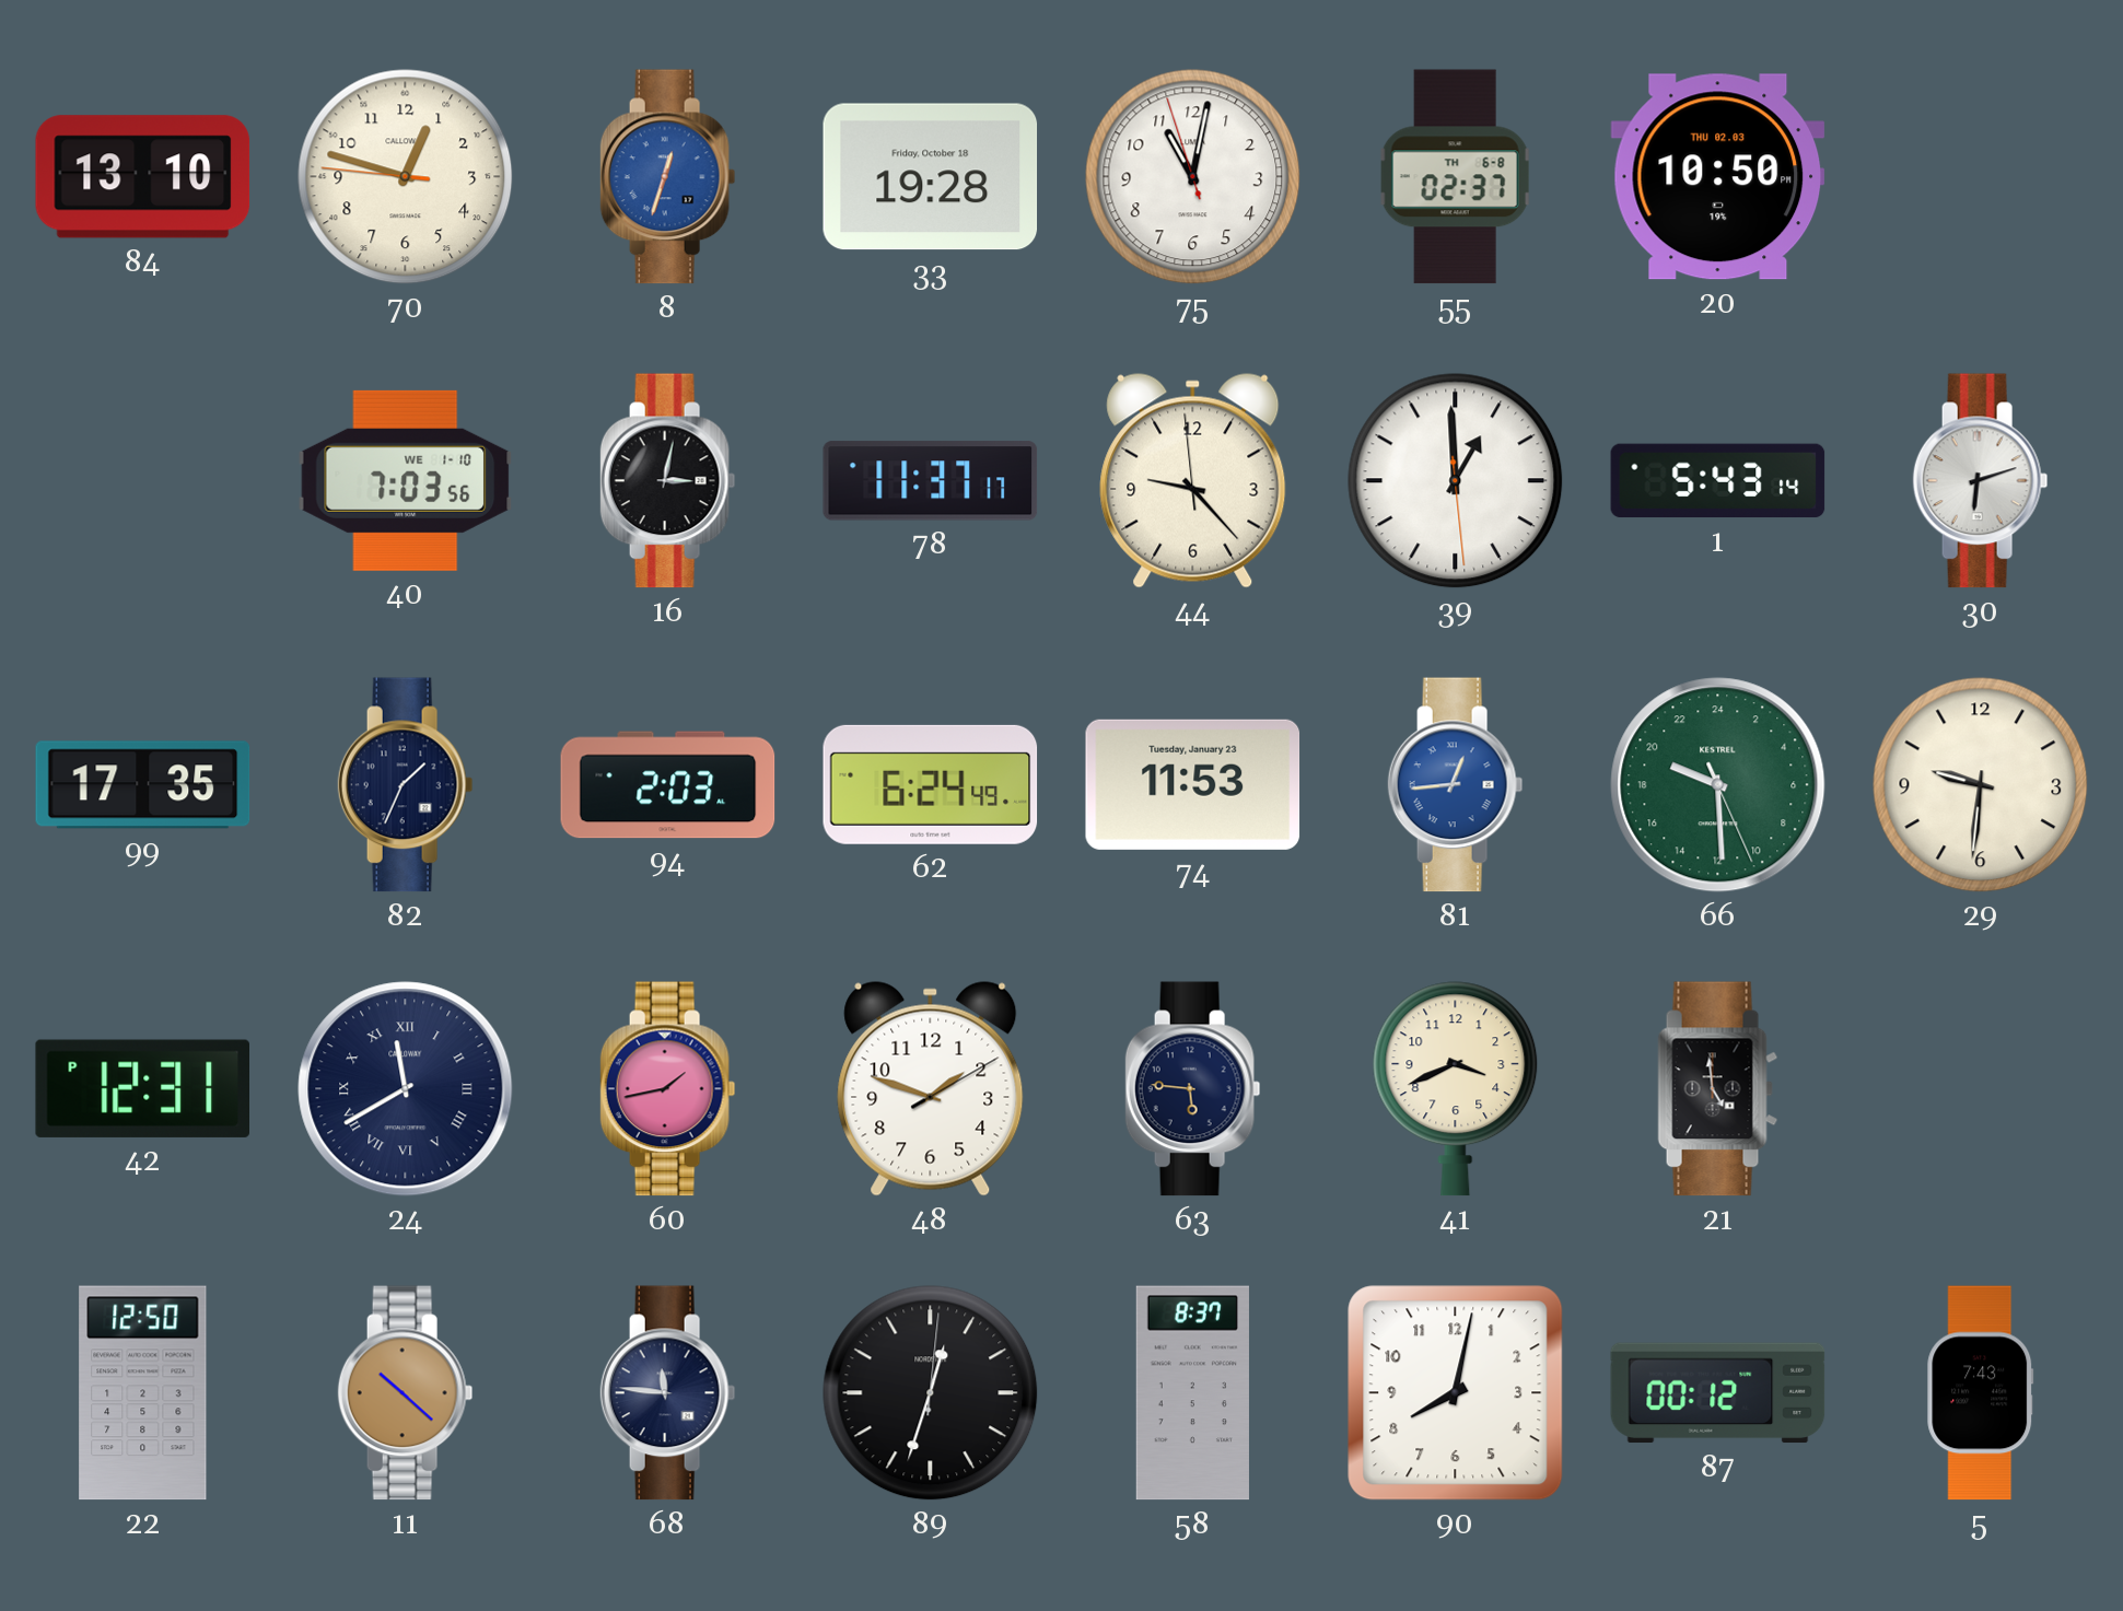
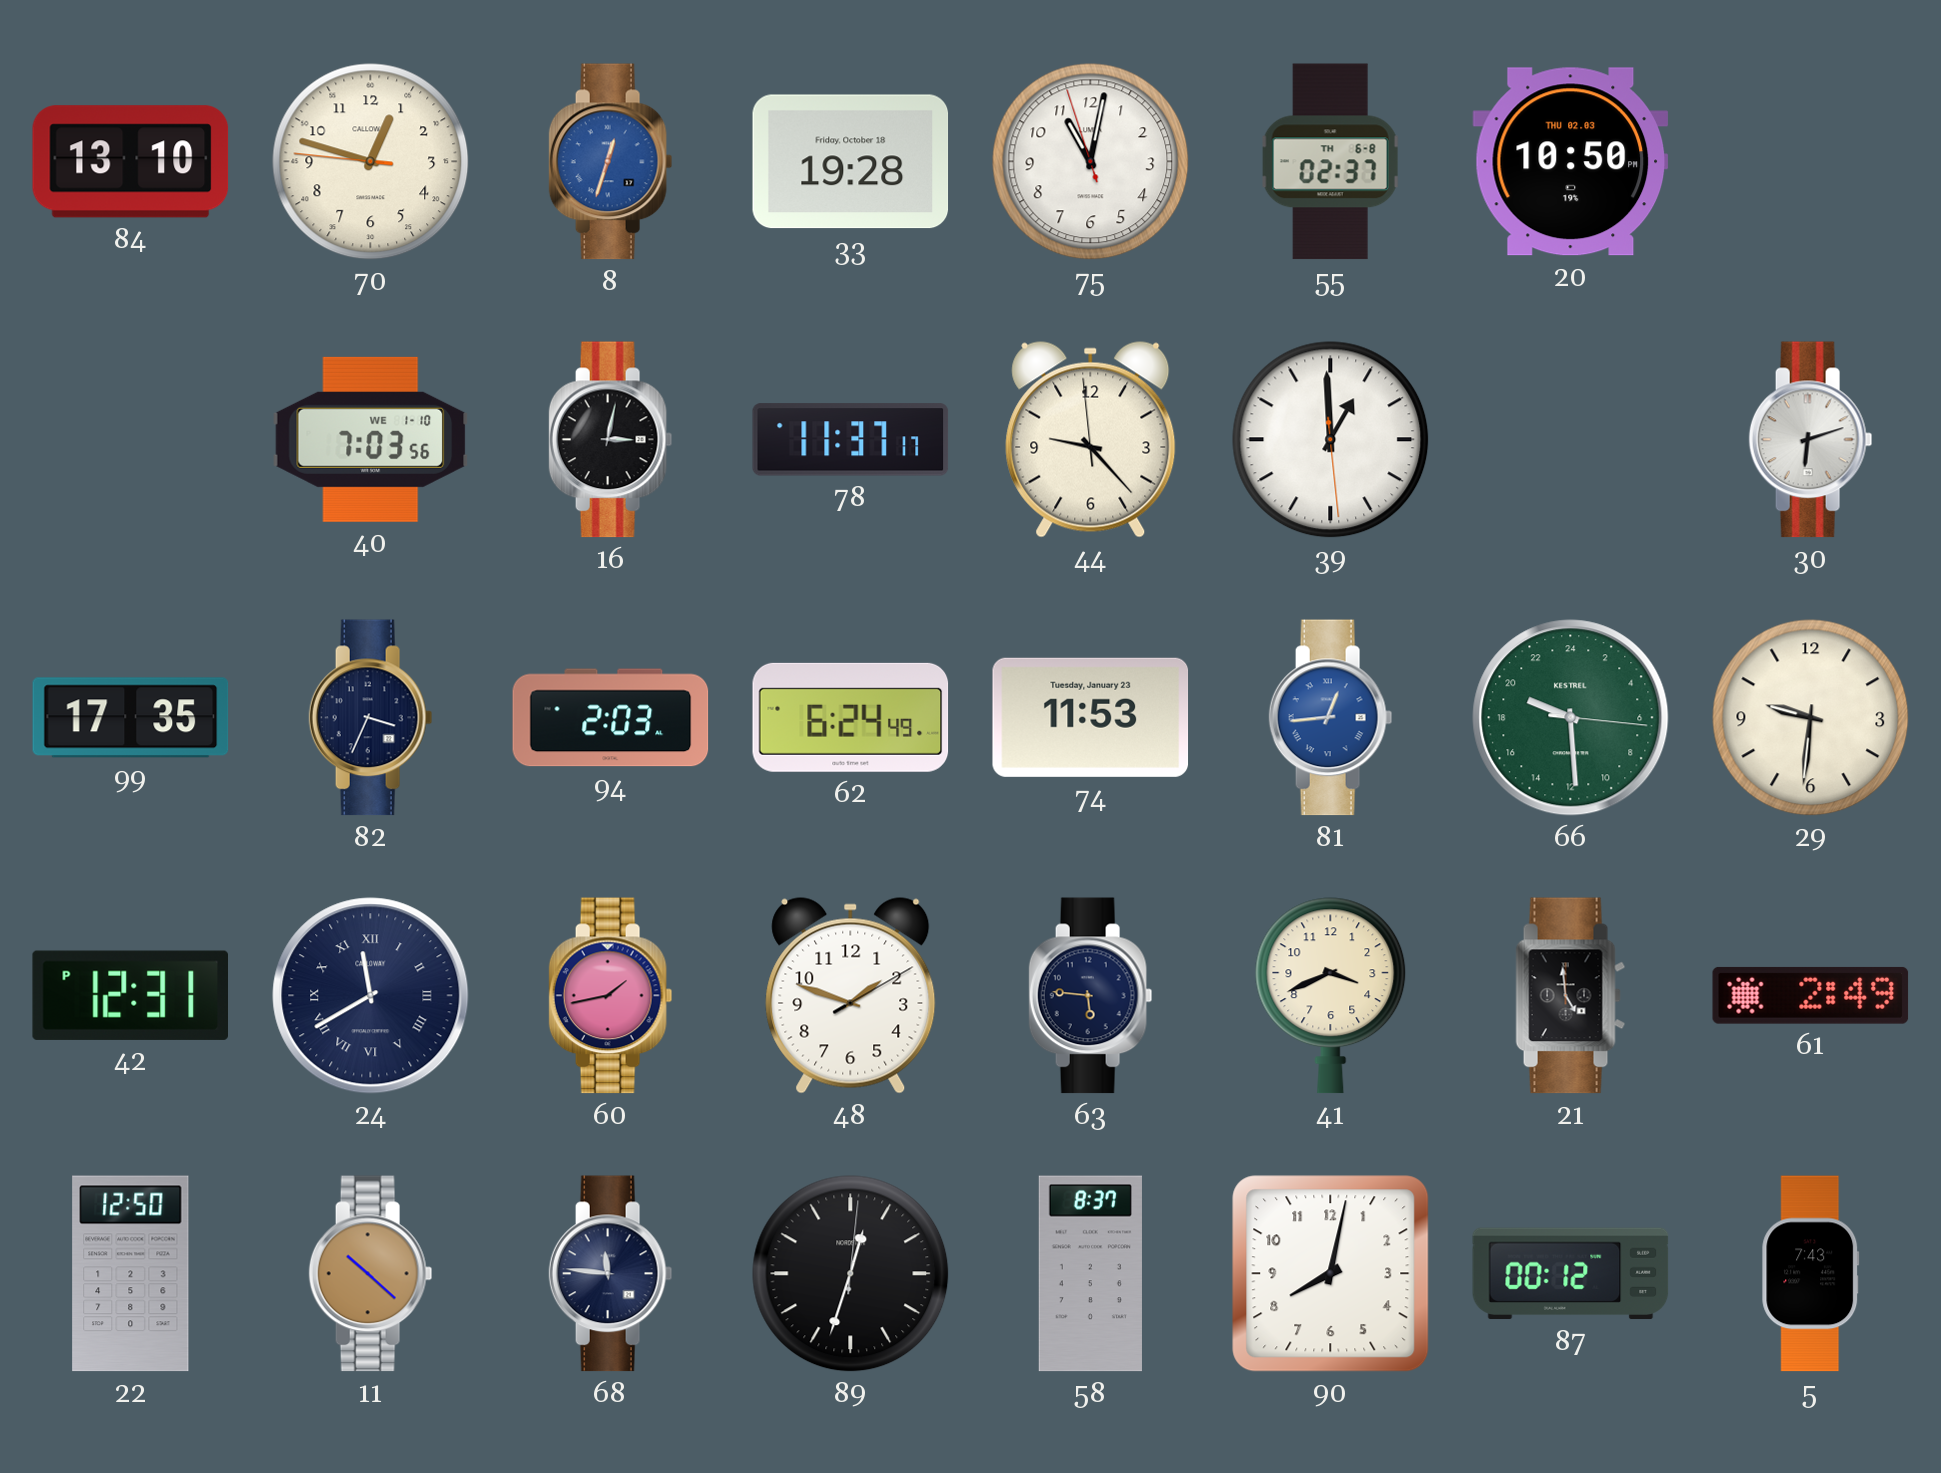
1: 5:43 -> none (1718, 481)
82: 1:34 -> 3:34 (371, 718)
66: 19:29:26 -> 19:29:16 (1571, 718)
61: none -> 2:49 (1811, 995)
